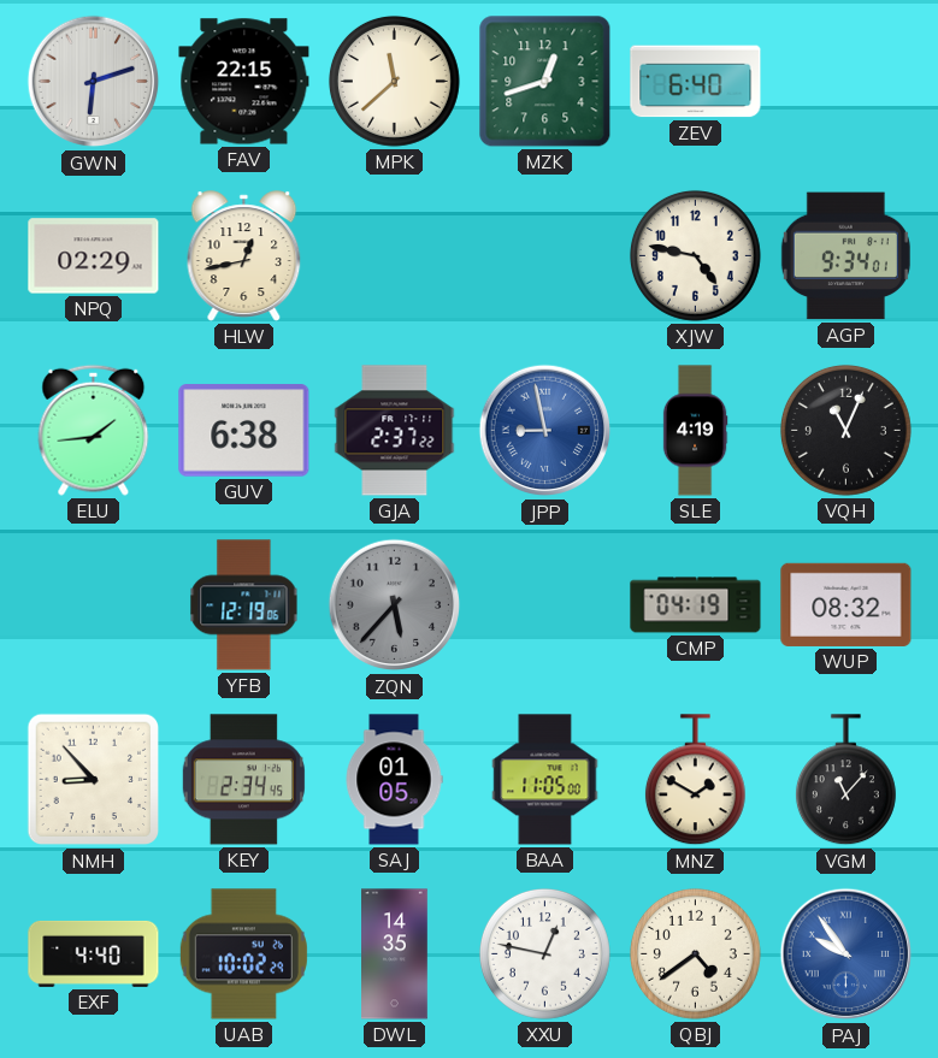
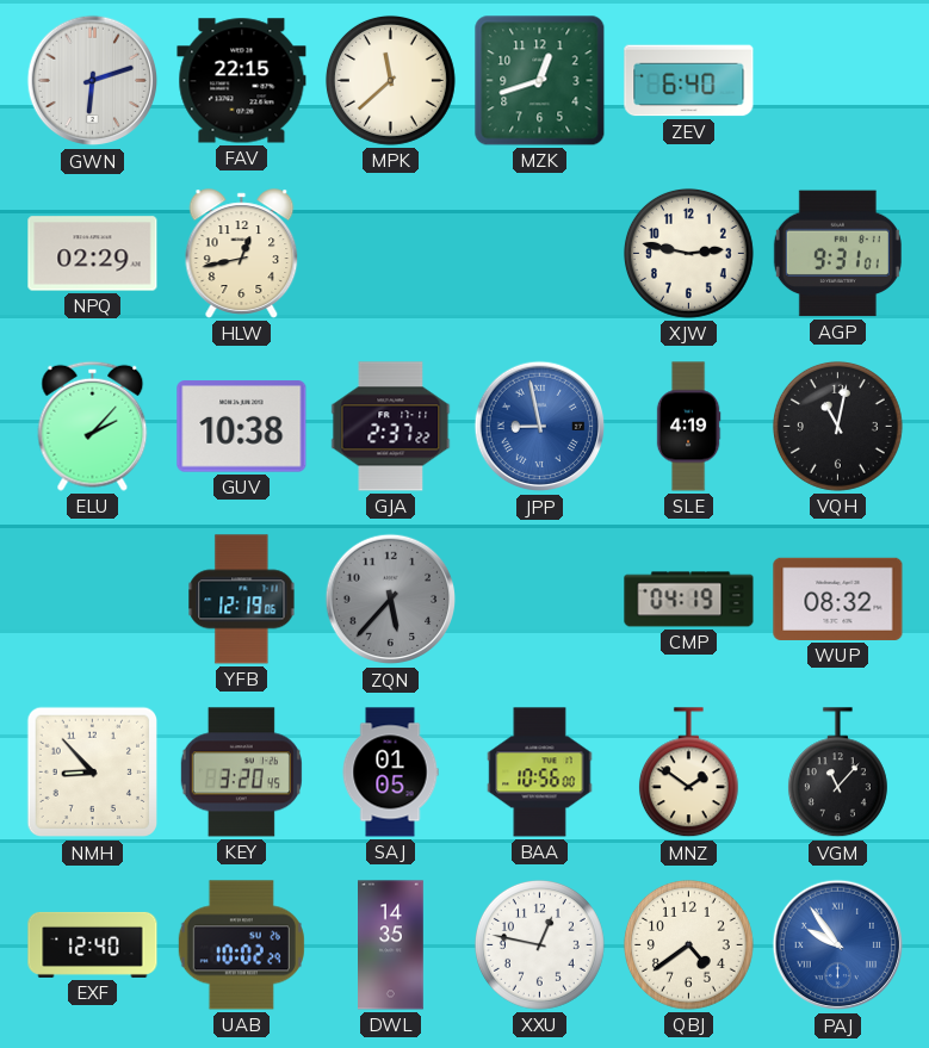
XJW: 4:47 -> 2:47 (688, 253)
AGP: 9:34 -> 9:31 (837, 254)
ELU: 1:44 -> 2:07 (93, 426)
GUV: 6:38 -> 10:38 (242, 427)
VQH: 11:04 -> 11:02 (837, 426)
KEY: 2:34 -> 3:20 (241, 773)
BAA: 11:05 -> 10:56 (540, 773)
MNZ: 1:50 -> 1:51 (688, 773)
EXF: 4:40 -> 12:40 (93, 944)
